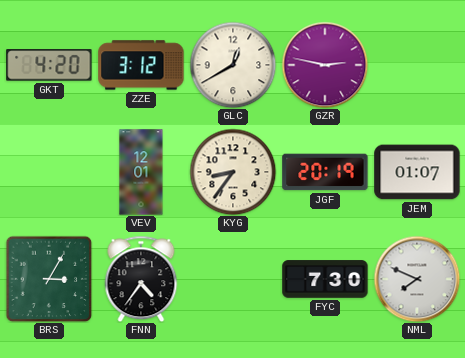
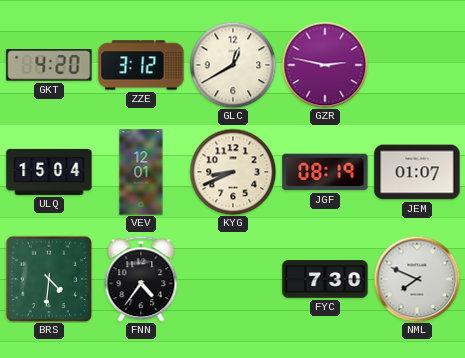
ULQ: none -> 15:04 (49, 172)
KYG: 8:36 -> 8:41 (233, 172)
JGF: 20:19 -> 08:19 (325, 172)
BRS: 3:05 -> 4:31 (49, 279)
